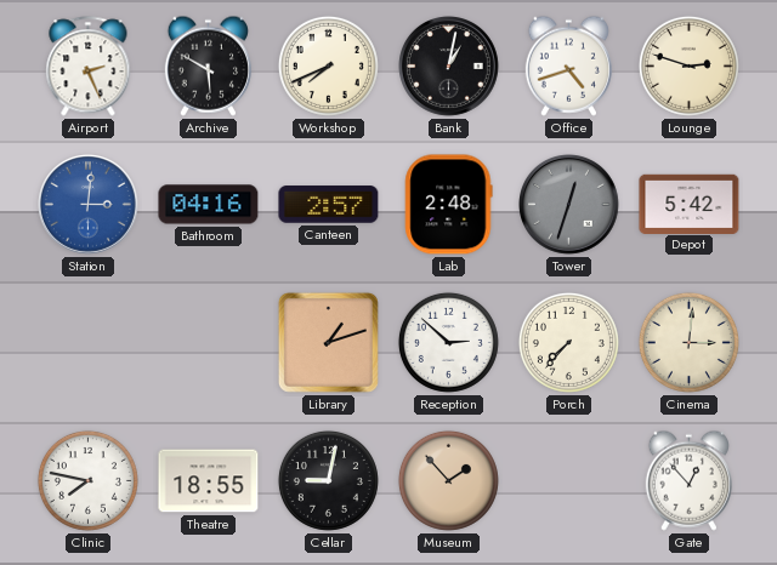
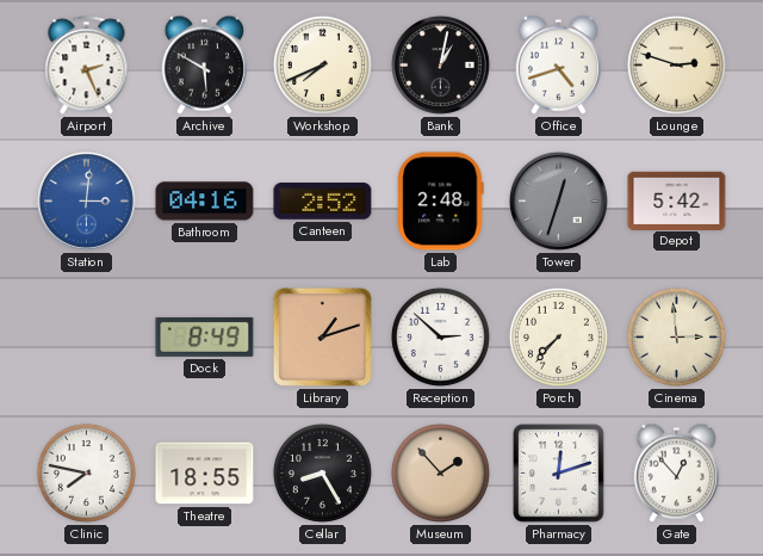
Canteen: 2:57 -> 2:52 (323, 202)
Dock: none -> 8:49 (205, 336)
Cinema: 3:01 -> 2:59 (676, 336)
Cellar: 9:02 -> 8:25 (322, 472)
Pharmacy: none -> 12:12 (559, 474)
